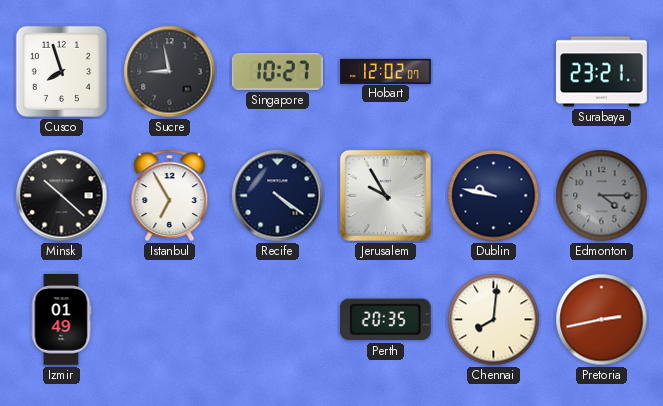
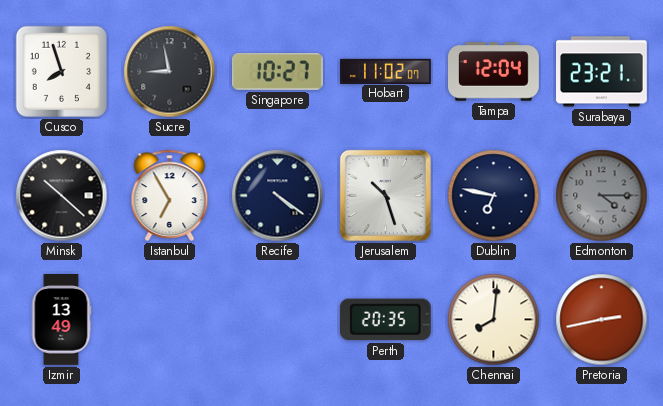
Hobart: 12:02 -> 11:02 (386, 71)
Tampa: none -> 12:04 (494, 72)
Jerusalem: 9:55 -> 10:27 (385, 195)
Dublin: 9:47 -> 6:47 (494, 196)
Izmir: 01:49 -> 13:49 (61, 320)
